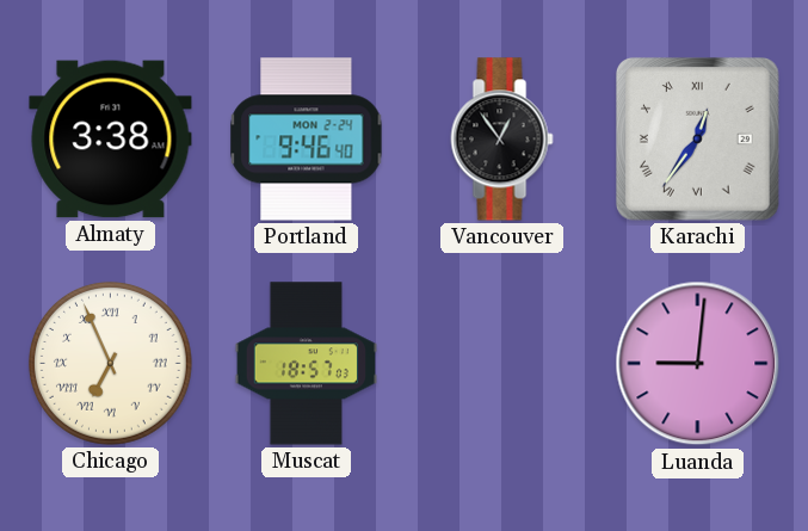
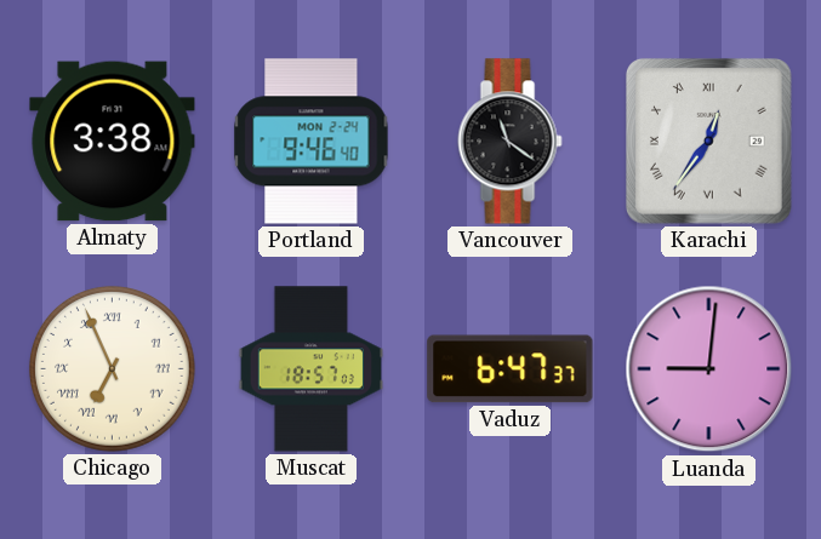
Vancouver: 12:54 -> 11:21 (511, 142)
Vaduz: none -> 6:47 (511, 369)
